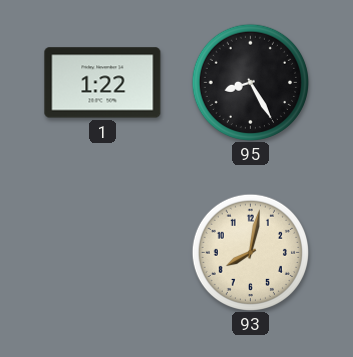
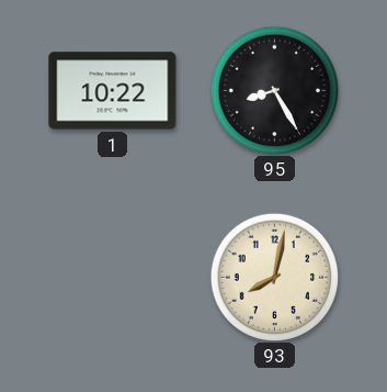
1: 1:22 -> 10:22 (113, 91)
